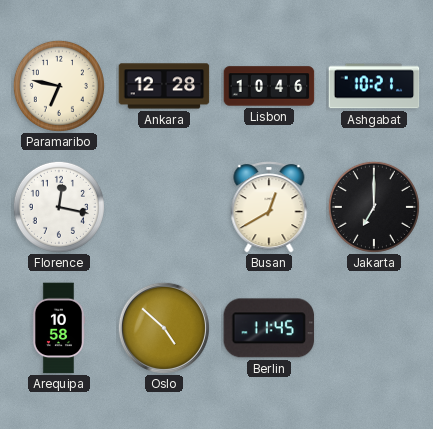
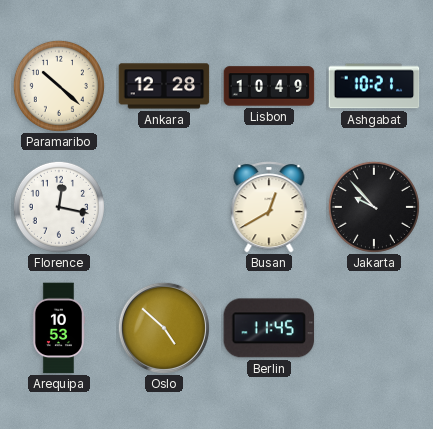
Paramaribo: 6:47 -> 10:22 (59, 86)
Lisbon: 10:46 -> 10:49 (269, 86)
Jakarta: 7:00 -> 9:53 (374, 207)
Arequipa: 10:58 -> 10:53 (59, 328)
